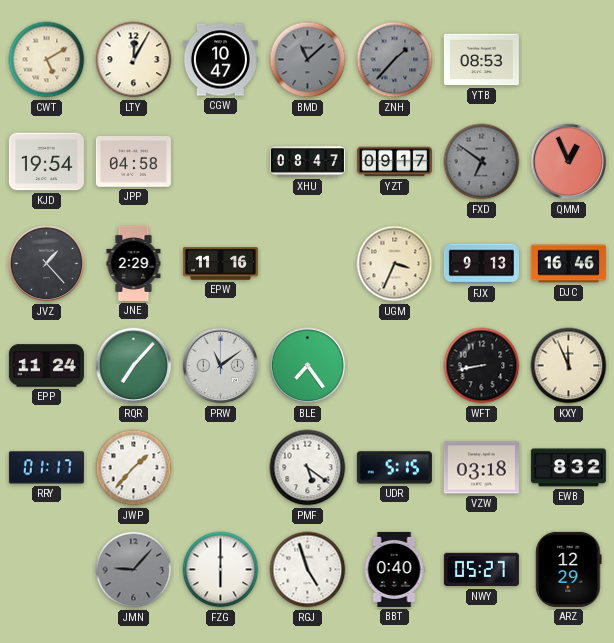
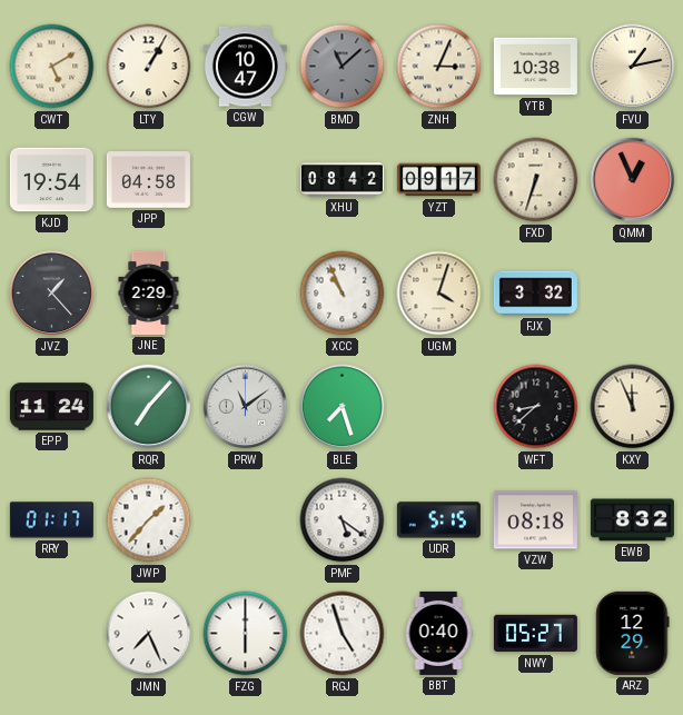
LTY: 12:05 -> 1:05 (149, 67)
ZNH: 1:37 -> 3:04 (439, 67)
ZNH dial: grey -> cream (439, 67)
YTB: 08:53 -> 10:38 (535, 67)
FVU: none -> 1:13 (633, 67)
XHU: 08:47 -> 08:42 (341, 180)
FXD: 6:51 -> 6:33 (536, 180)
FXD dial: grey -> cream (536, 180)
EPW: 11:16 -> none (220, 264)
XCC: none -> 10:56 (343, 294)
UGM: 3:34 -> 4:03 (439, 294)
FJX: 9:13 -> 3:32 (535, 294)
DJC: 16:46 -> none (568, 264)
BLE: 7:24 -> 7:27 (343, 407)
WFT: 8:43 -> 8:38 (536, 407)
VZW: 03:18 -> 08:18 (535, 520)
JMN: 9:07 -> 7:26 (149, 634)
JMN dial: grey -> white (149, 634)
